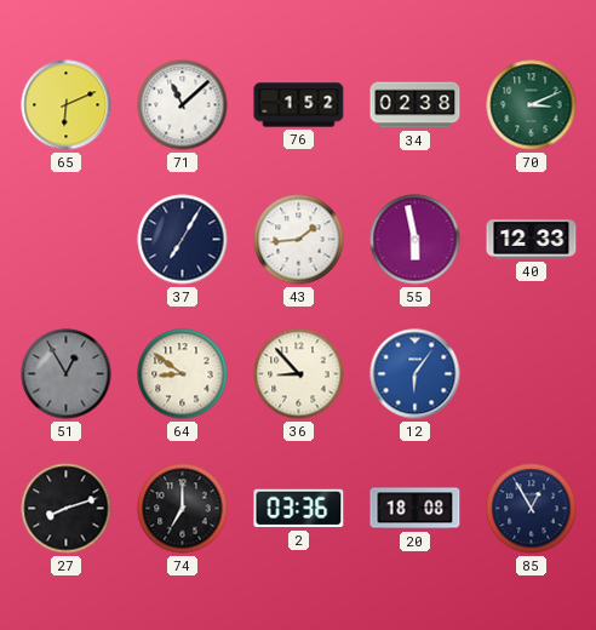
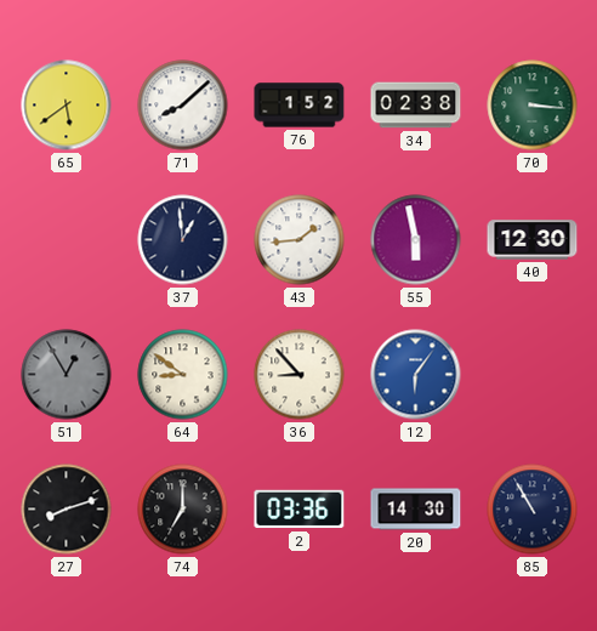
65: 6:11 -> 5:39 (67, 106)
71: 11:08 -> 8:08 (183, 106)
70: 3:11 -> 3:16 (533, 106)
37: 7:05 -> 12:59 (183, 240)
40: 12:33 -> 12:30 (533, 240)
20: 18:08 -> 14:30 (416, 510)
85: 12:55 -> 10:55 (533, 510)
